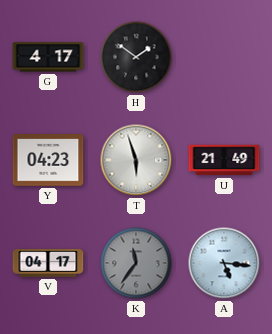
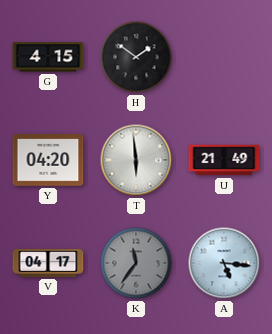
G: 4:17 -> 4:15 (48, 57)
Y: 04:23 -> 04:20 (48, 160)
T: 5:57 -> 5:59 (136, 160)
